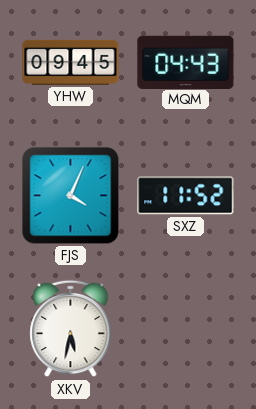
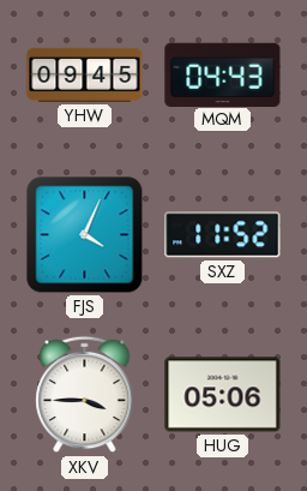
XKV: 5:32 -> 3:45 (85, 395)
HUG: none -> 05:06 (223, 395)
